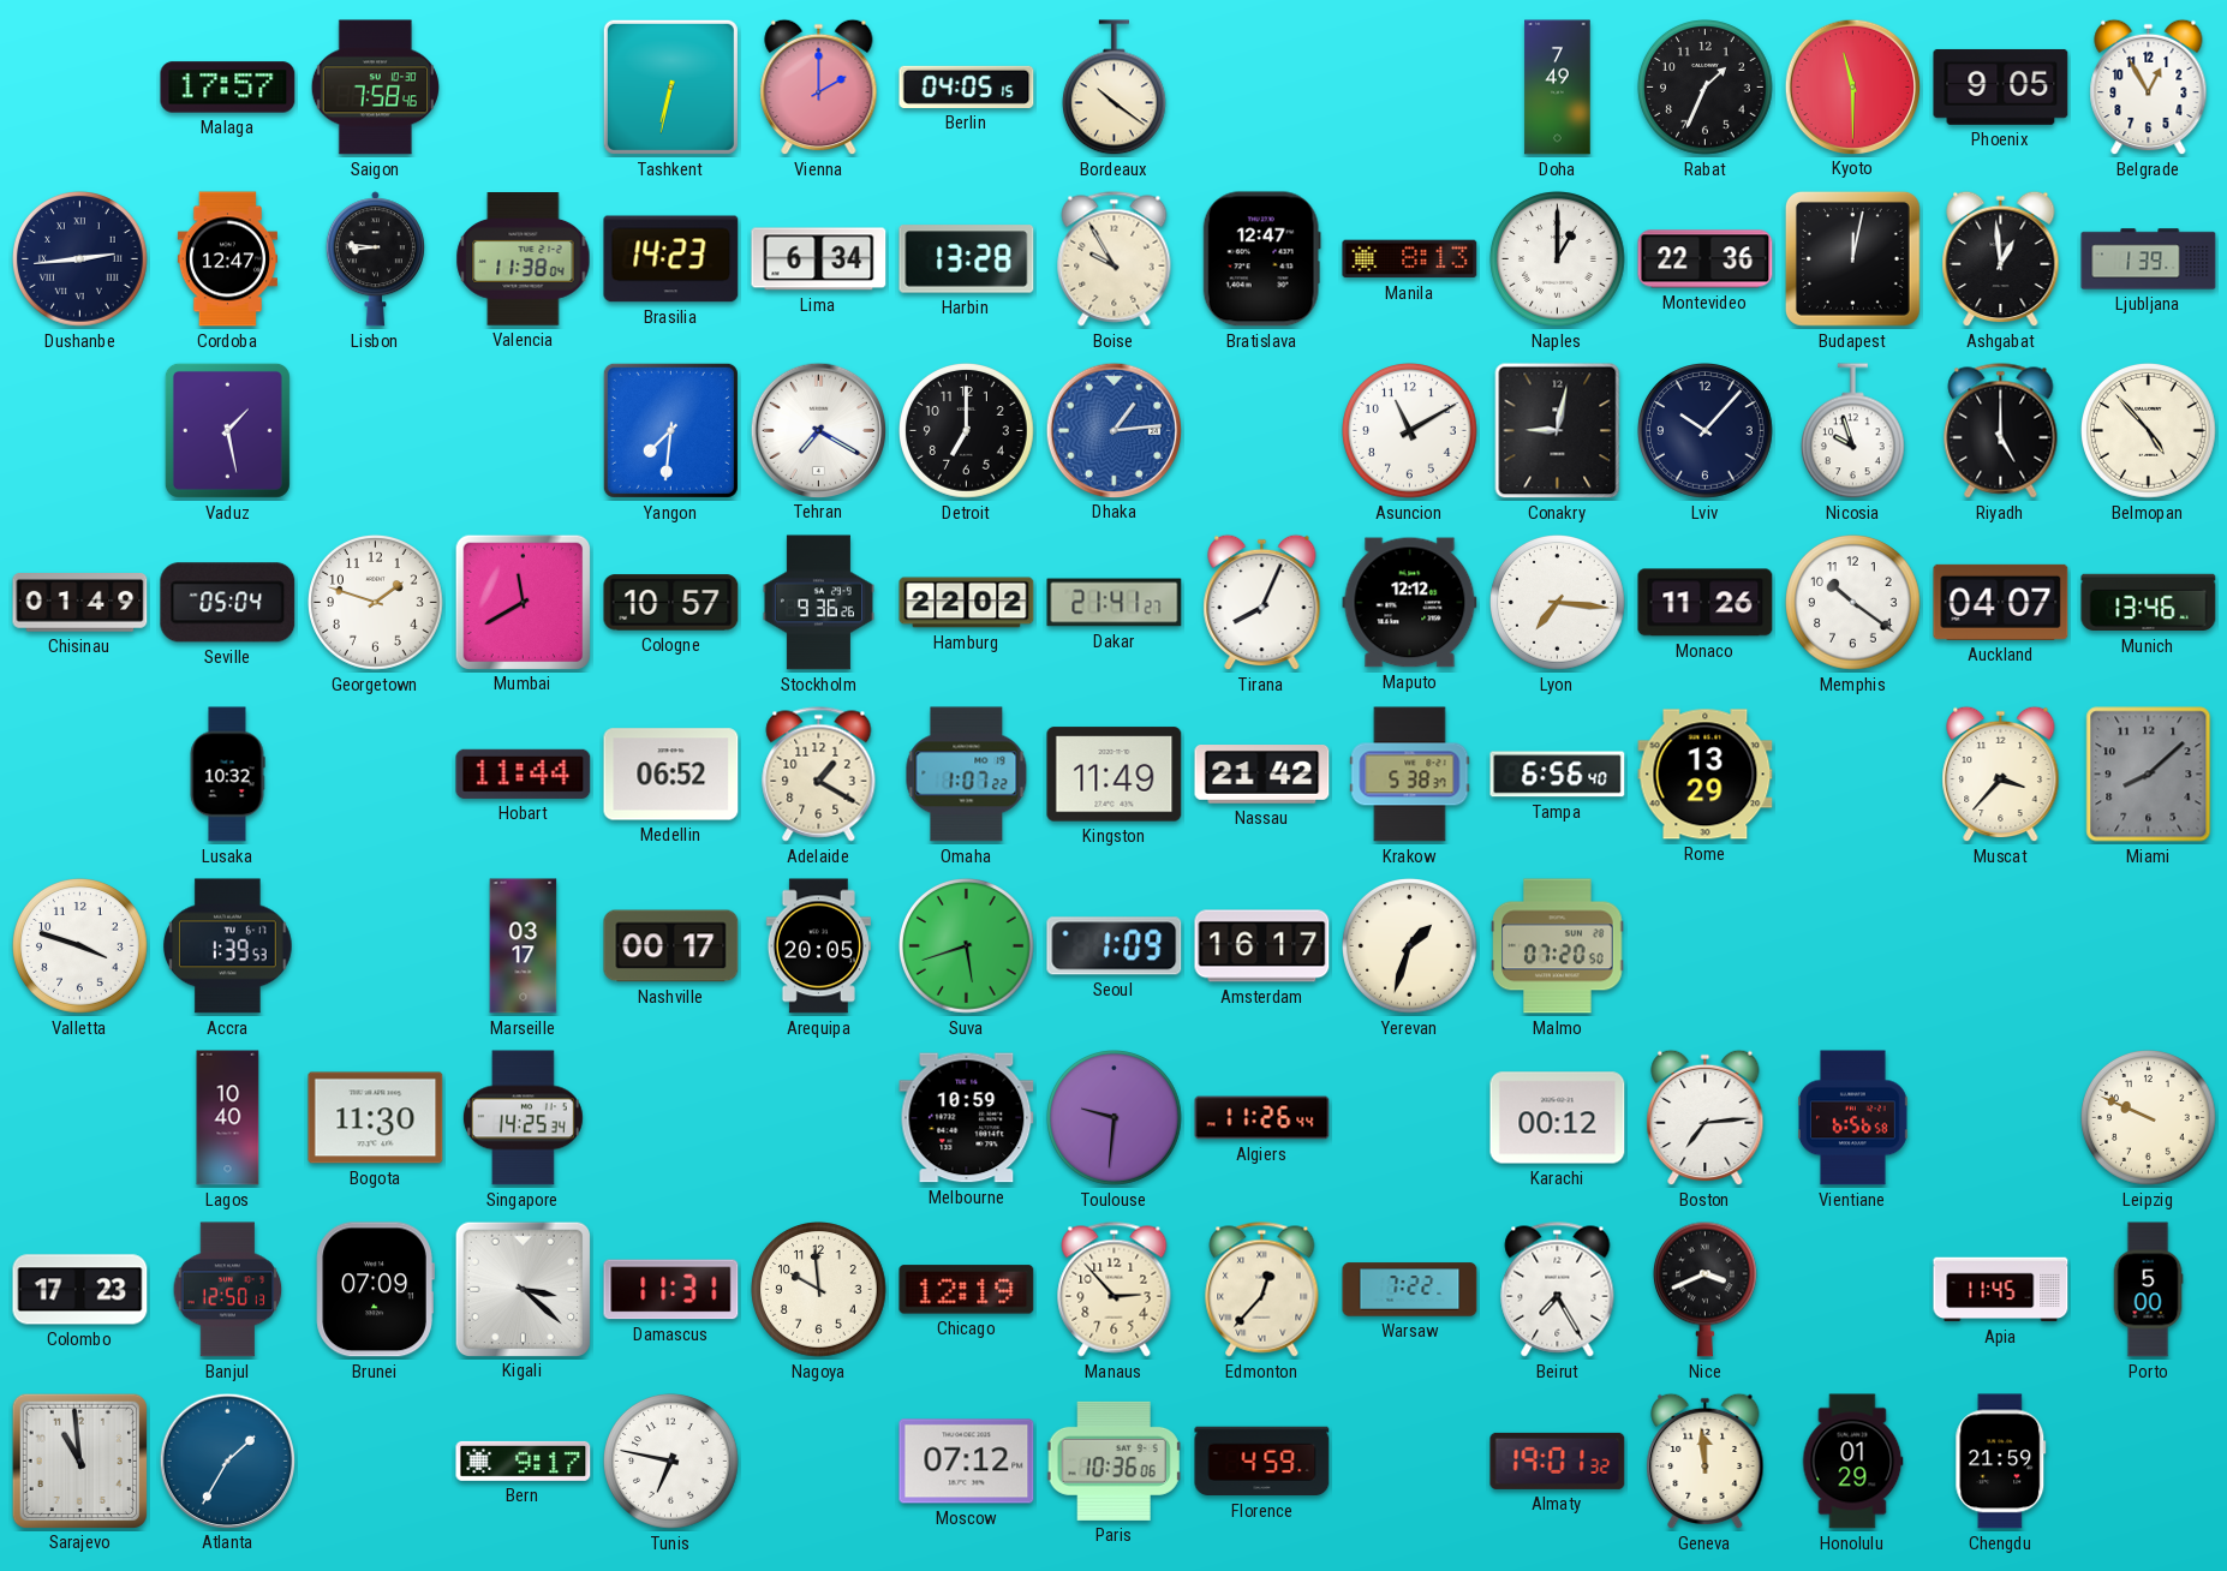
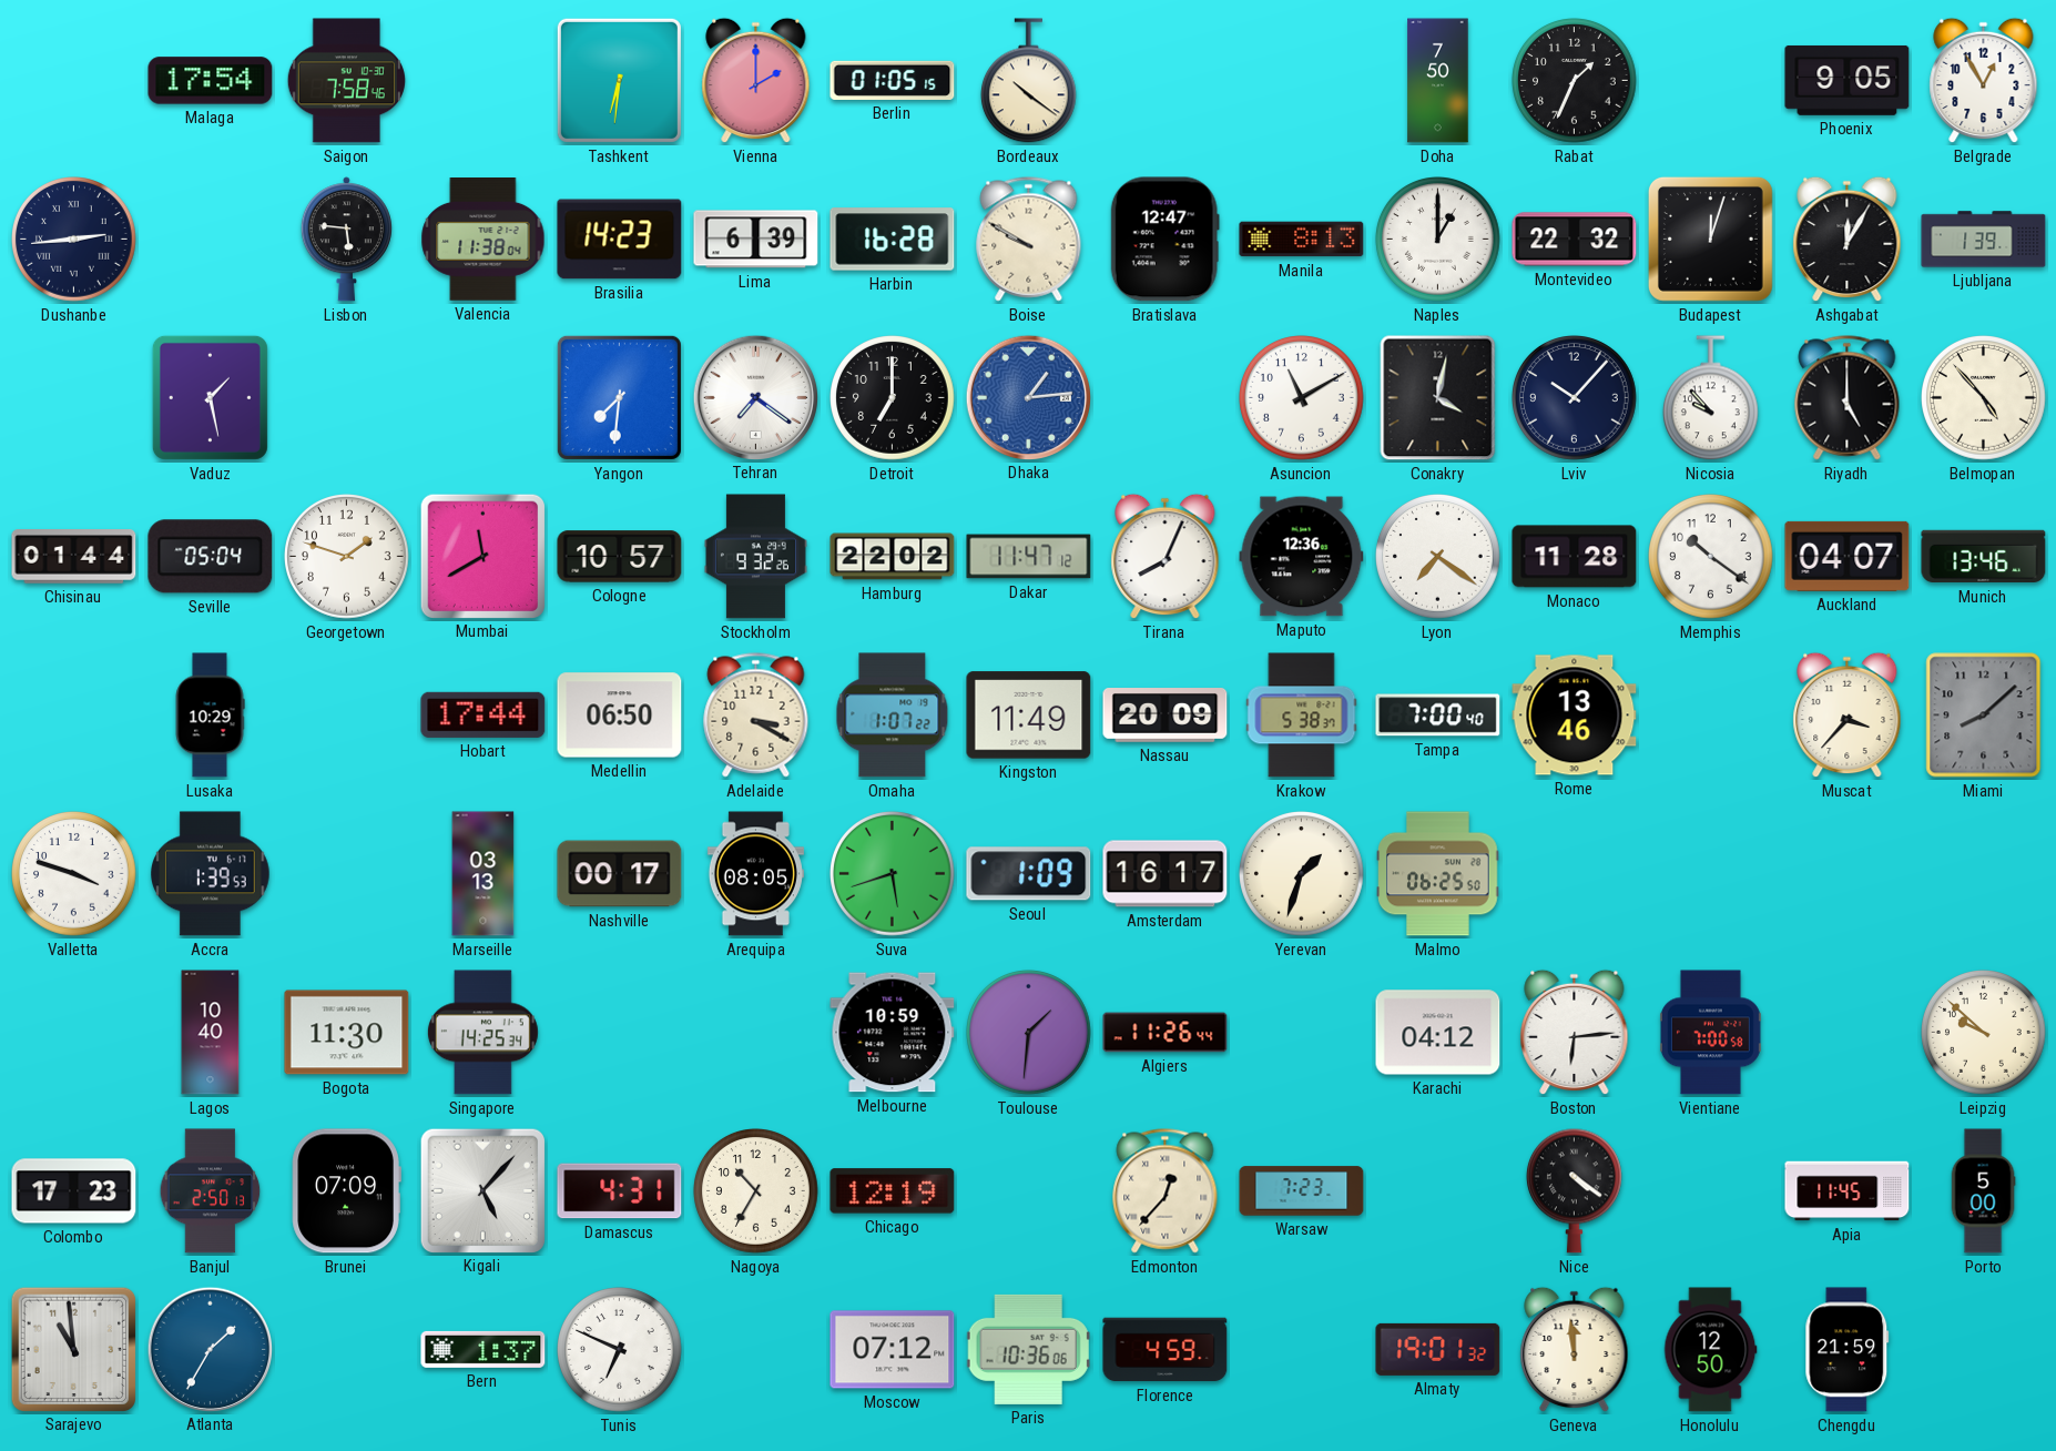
Malaga: 17:57 -> 17:54 (211, 81)
Tashkent: 6:32 -> 6:31 (619, 80)
Berlin: 04:05 -> 01:05 (893, 80)
Doha: 7:49 -> 7:50 (1438, 81)
Kyoto: 11:30 -> none (1852, 86)
Cordoba: 12:47 -> none (227, 259)
Lisbon: 8:46 -> 5:46 (346, 240)
Lima: 6:34 -> 6:39 (756, 240)
Harbin: 13:28 -> 16:28 (893, 240)
Boise: 9:55 -> 9:50 (1029, 240)
Montevideo: 22:36 -> 22:32 (1575, 240)
Budapest: 12:02 -> 12:03 (1710, 239)
Ashgabat: 12:59 -> 12:05 (1848, 240)
Tehran: 7:20 -> 7:21 (755, 397)
Conakry: 9:02 -> 4:02 (1438, 398)
Nicosia: 9:57 -> 9:53 (1710, 398)
Chisinau: 01:49 -> 01:44 (74, 557)
Stockholm: 9:36 -> 9:32 (755, 557)
Dakar: 21:41 -> 11:47 (1029, 557)
Maputo: 12:12 -> 12:36 (1302, 557)
Lyon: 7:16 -> 7:21 (1438, 557)
Monaco: 11:26 -> 11:28 (1575, 557)
Lusaka: 10:32 -> 10:29 (210, 716)
Hobart: 11:44 -> 17:44 (484, 714)
Medellin: 06:52 -> 06:50 (620, 716)
Adelaide: 1:20 -> 3:20 (756, 716)
Nassau: 21:42 -> 20:09 (1166, 716)
Tampa: 6:56 -> 7:00 (1438, 716)
Rome: 13:29 -> 13:46 (1575, 716)
Marseille: 03:17 -> 03:13 (484, 874)
Arequipa: 20:05 -> 08:05 (755, 874)
Malmo: 07:20 -> 06:25 (1438, 874)
Toulouse: 9:31 -> 1:31 (1029, 1033)
Karachi: 00:12 -> 04:12 (1438, 1033)
Boston: 7:14 -> 6:14 (1575, 1033)
Vientiane: 6:56 -> 7:00 (1710, 1033)
Leipzig: 9:49 -> 9:52 (1984, 1033)
Banjul: 12:50 -> 2:50 (211, 1191)
Kigali: 3:22 -> 5:07 (482, 1190)
Damascus: 11:31 -> 4:31 (620, 1191)
Nagoya: 9:59 -> 10:35 (756, 1191)
Manaus: 2:53 -> none (1115, 1290)
Warsaw: 7:22 -> 7:23 (1302, 1191)
Beirut: 7:25 -> none (1558, 1290)
Nice: 3:41 -> 4:21 (1574, 1190)
Bern: 9:17 -> 1:37 (484, 1349)
Tunis: 6:47 -> 6:49 (620, 1350)
Honolulu: 01:29 -> 12:50 (1710, 1350)
